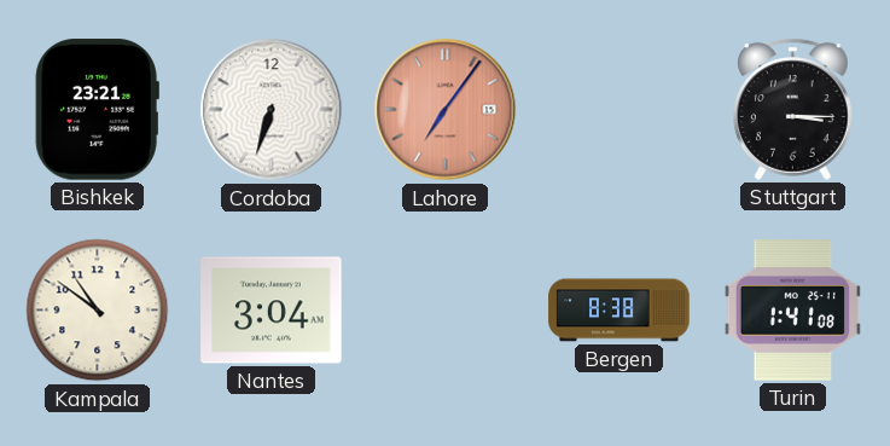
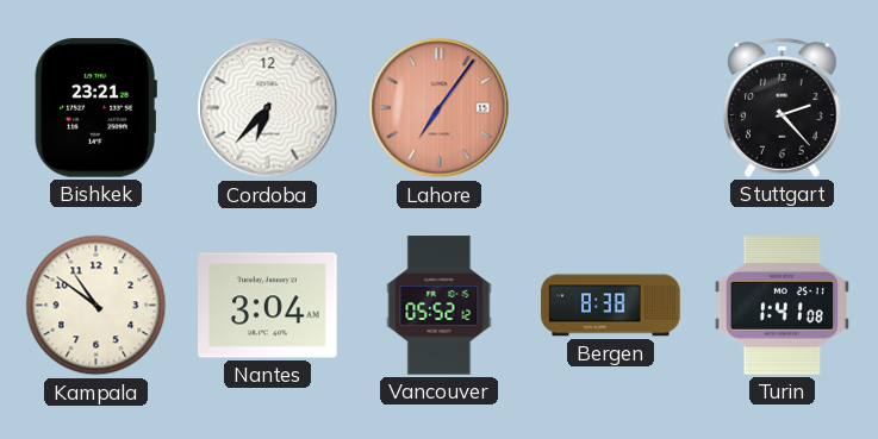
Cordoba: 6:33 -> 6:37 (268, 108)
Stuttgart: 3:15 -> 2:23 (783, 107)
Vancouver: none -> 05:52 (440, 306)
